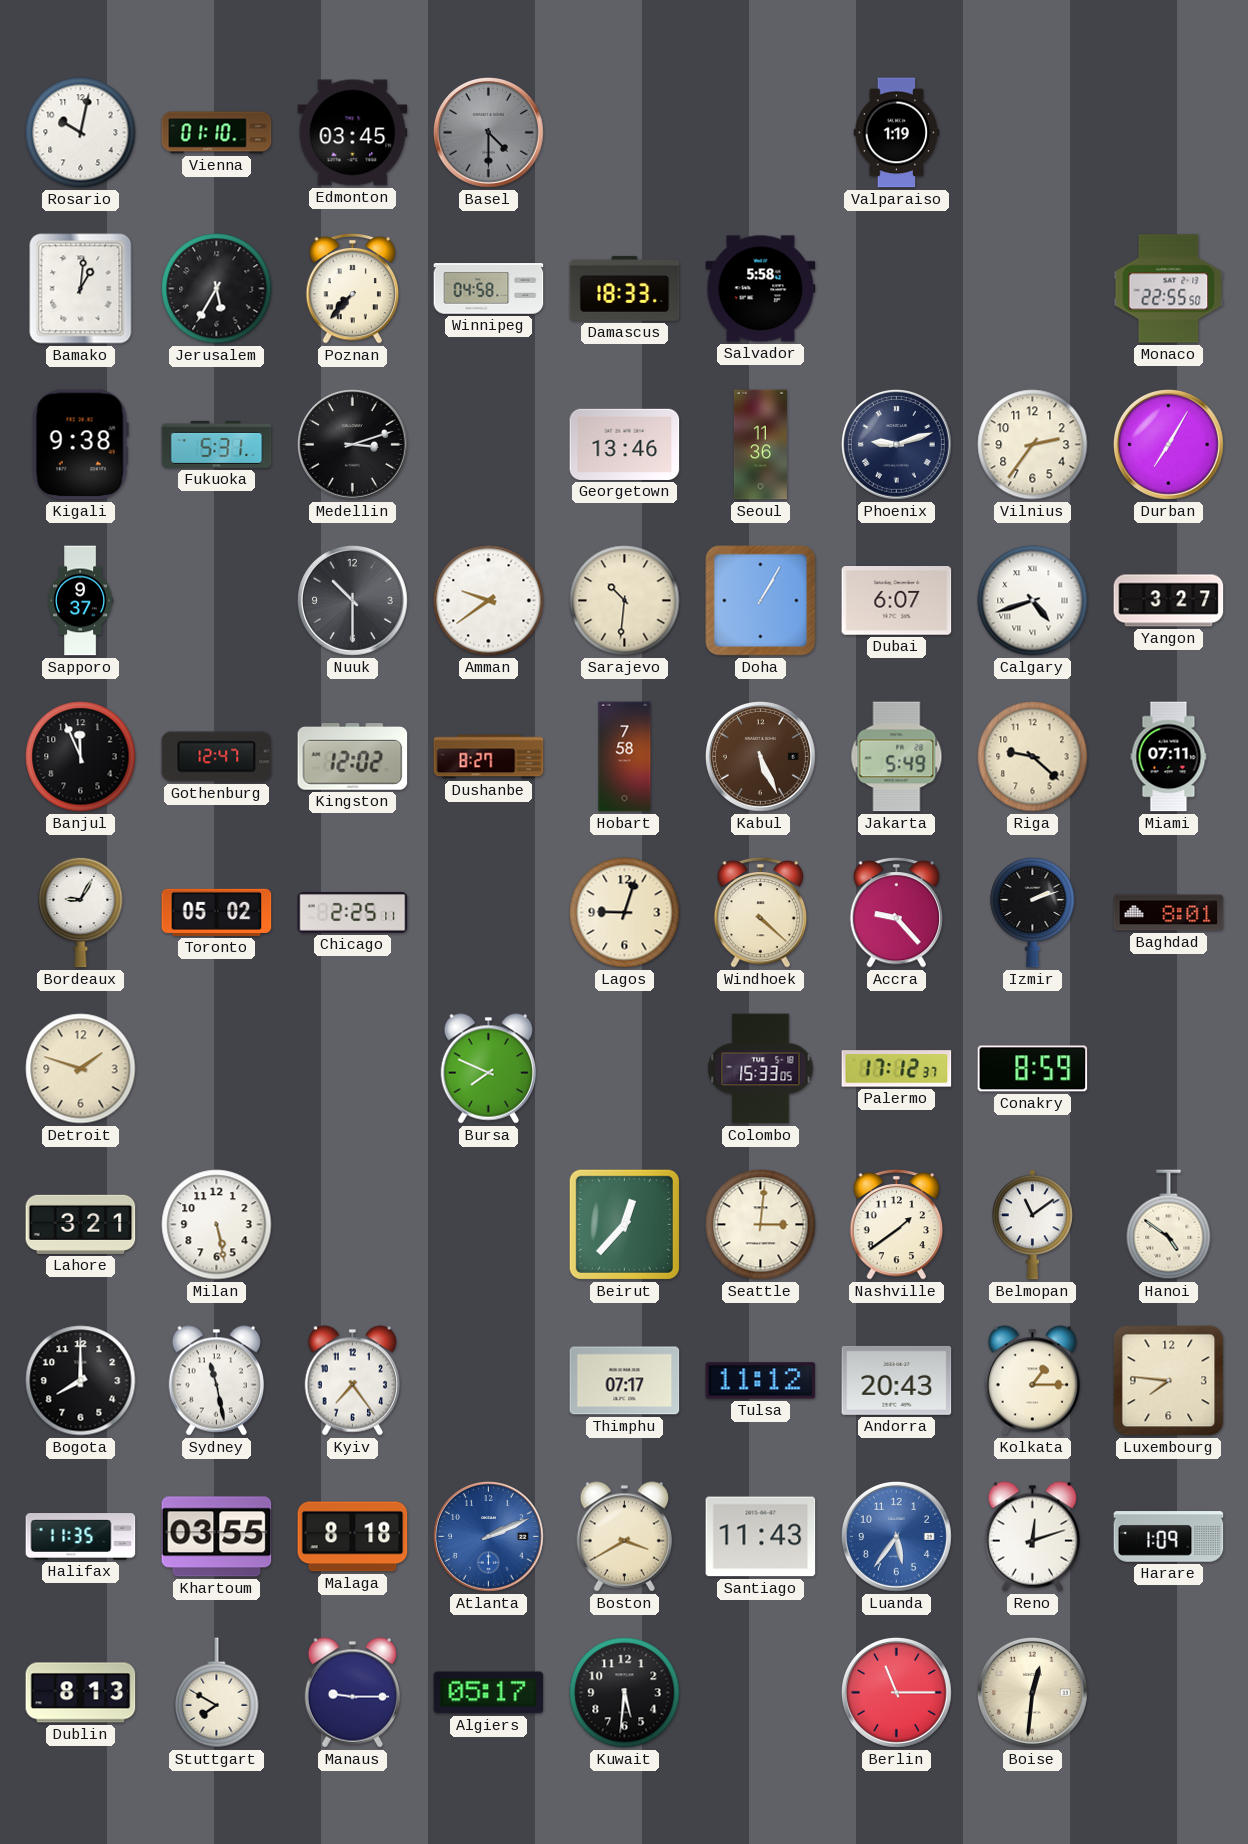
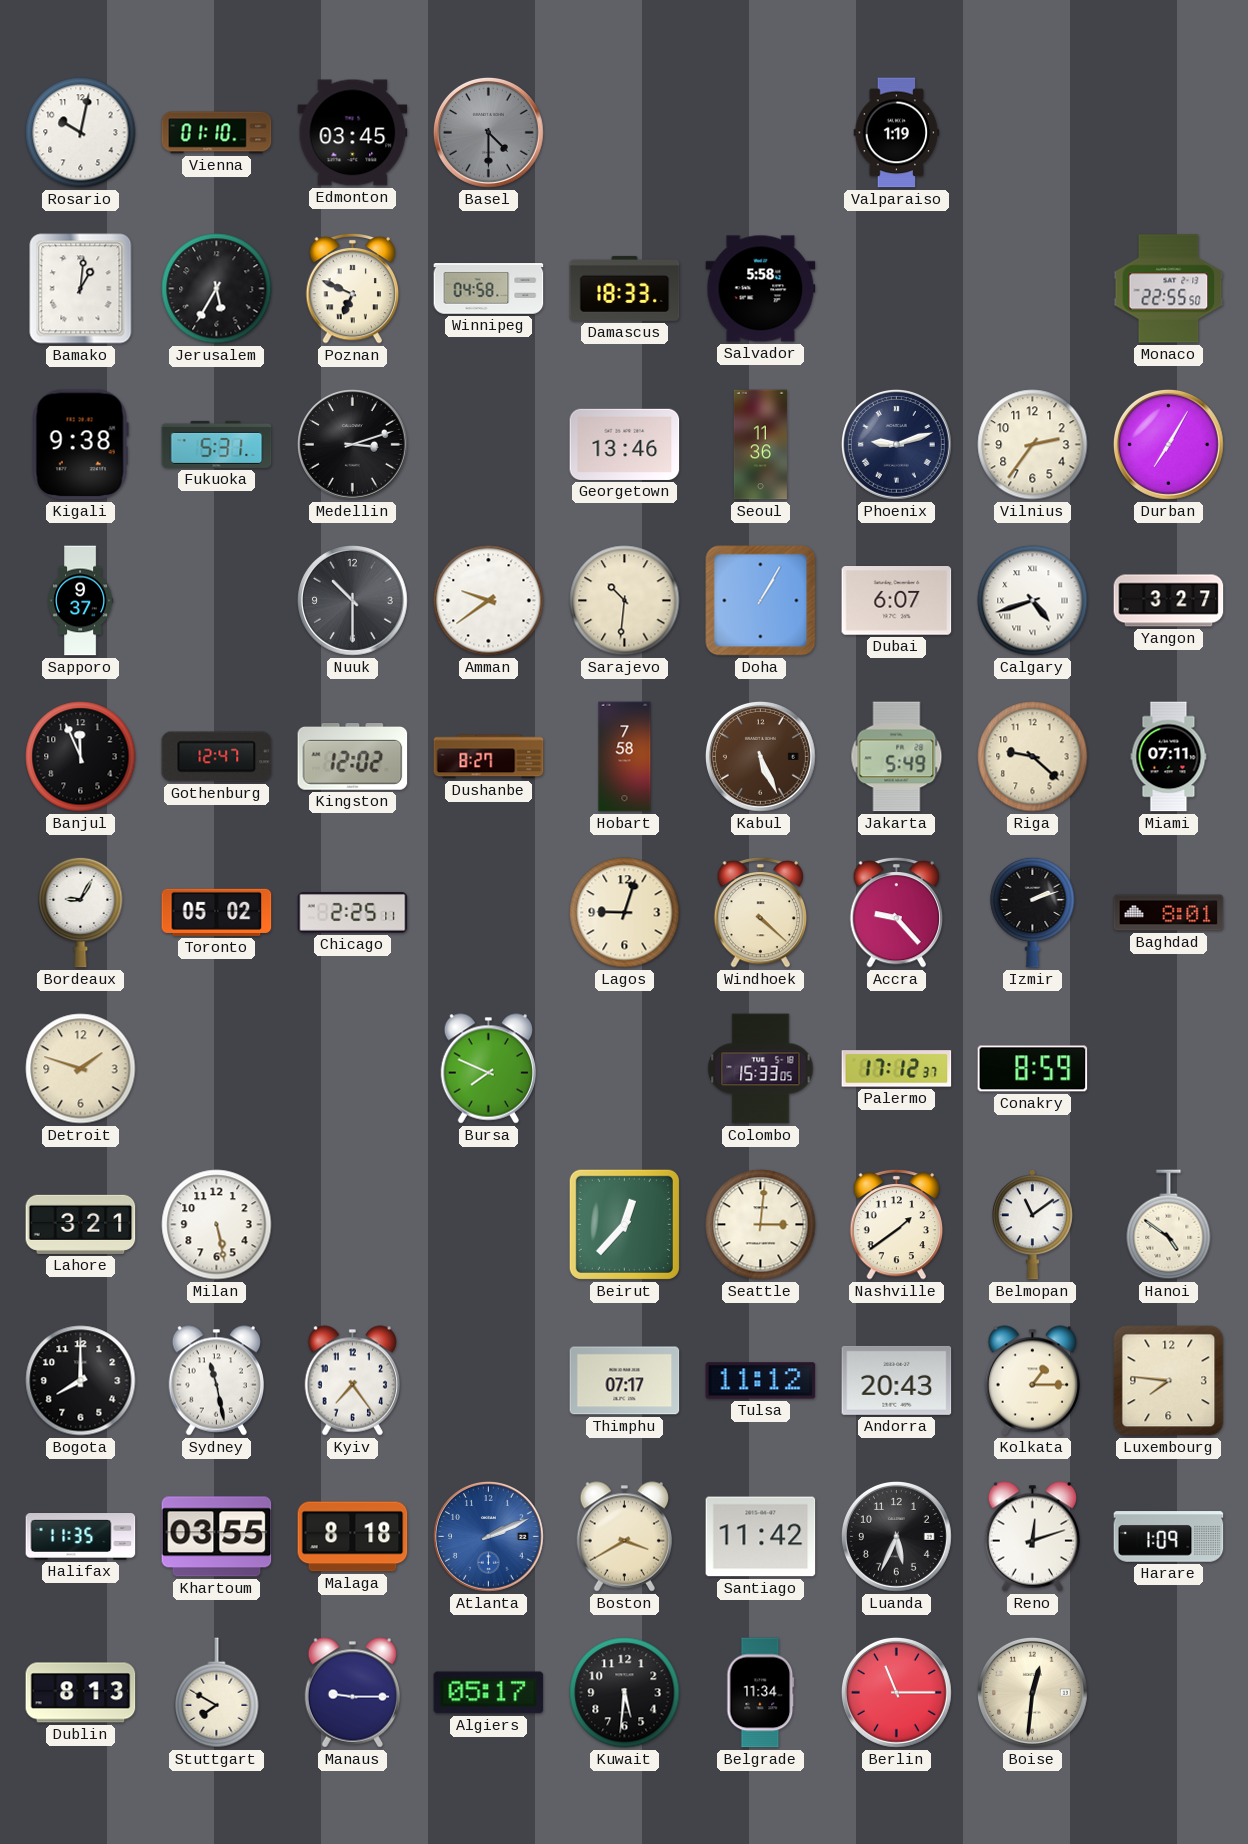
Poznan: 7:37 -> 6:49 (353, 288)
Santiago: 11:43 -> 11:42 (761, 1537)
Luanda: 5:36 -> 5:34 (896, 1536)
Luanda dial: blue -> black (896, 1536)
Belgrade: none -> 11:34 (761, 1693)
